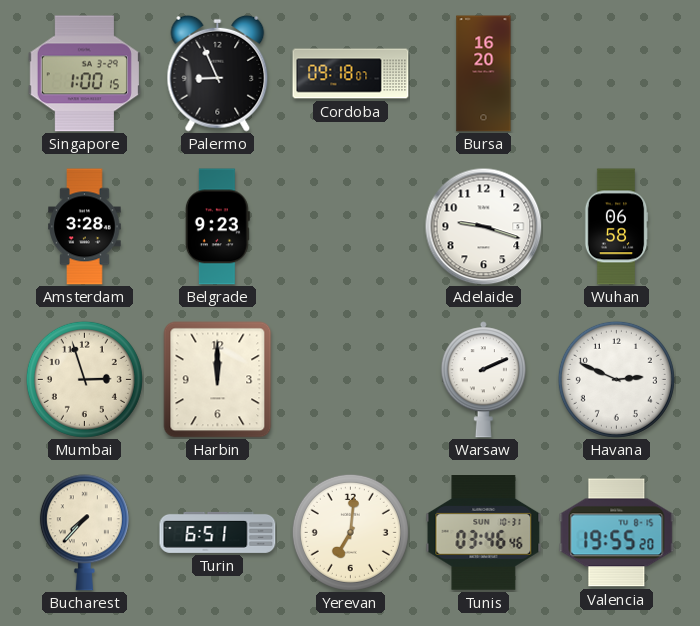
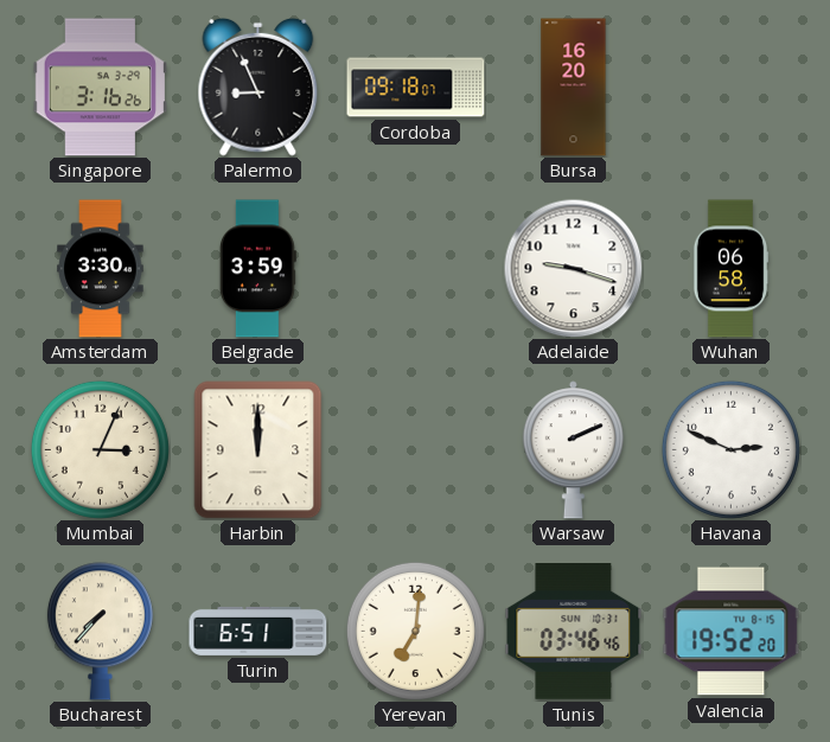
Singapore: 1:00 -> 3:16 (100, 88)
Amsterdam: 3:28 -> 3:30 (101, 269)
Belgrade: 9:23 -> 3:59 (257, 269)
Mumbai: 2:57 -> 3:04 (100, 449)
Valencia: 19:55 -> 19:52 (732, 632)
